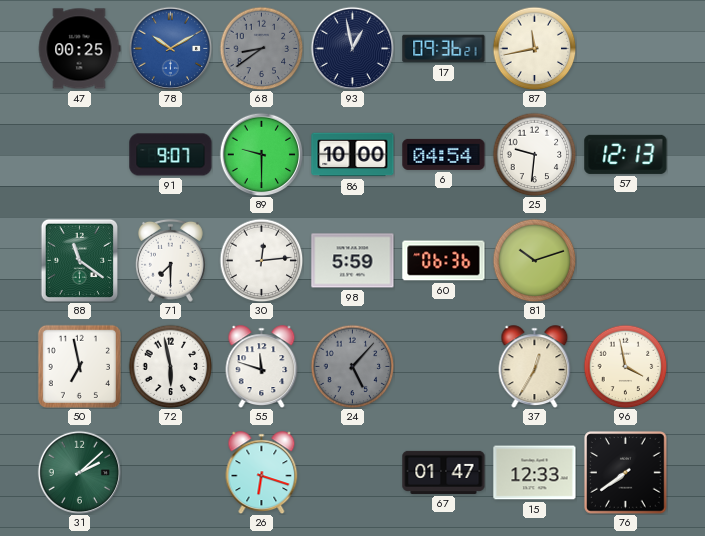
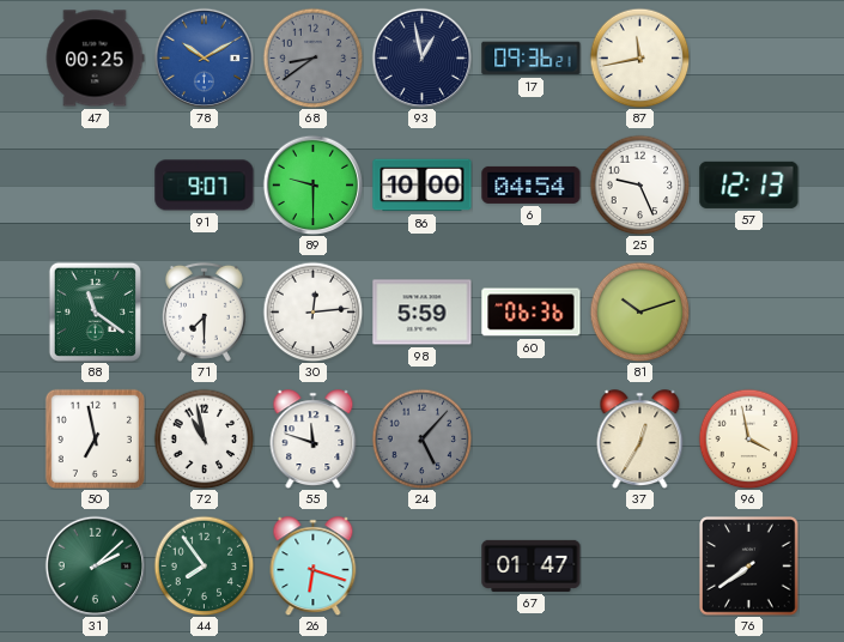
25: 9:31 -> 9:26 (639, 184)
72: 5:58 -> 10:58 (204, 438)
44: none -> 7:54 (204, 565)
15: 12:33 -> none (535, 473)
